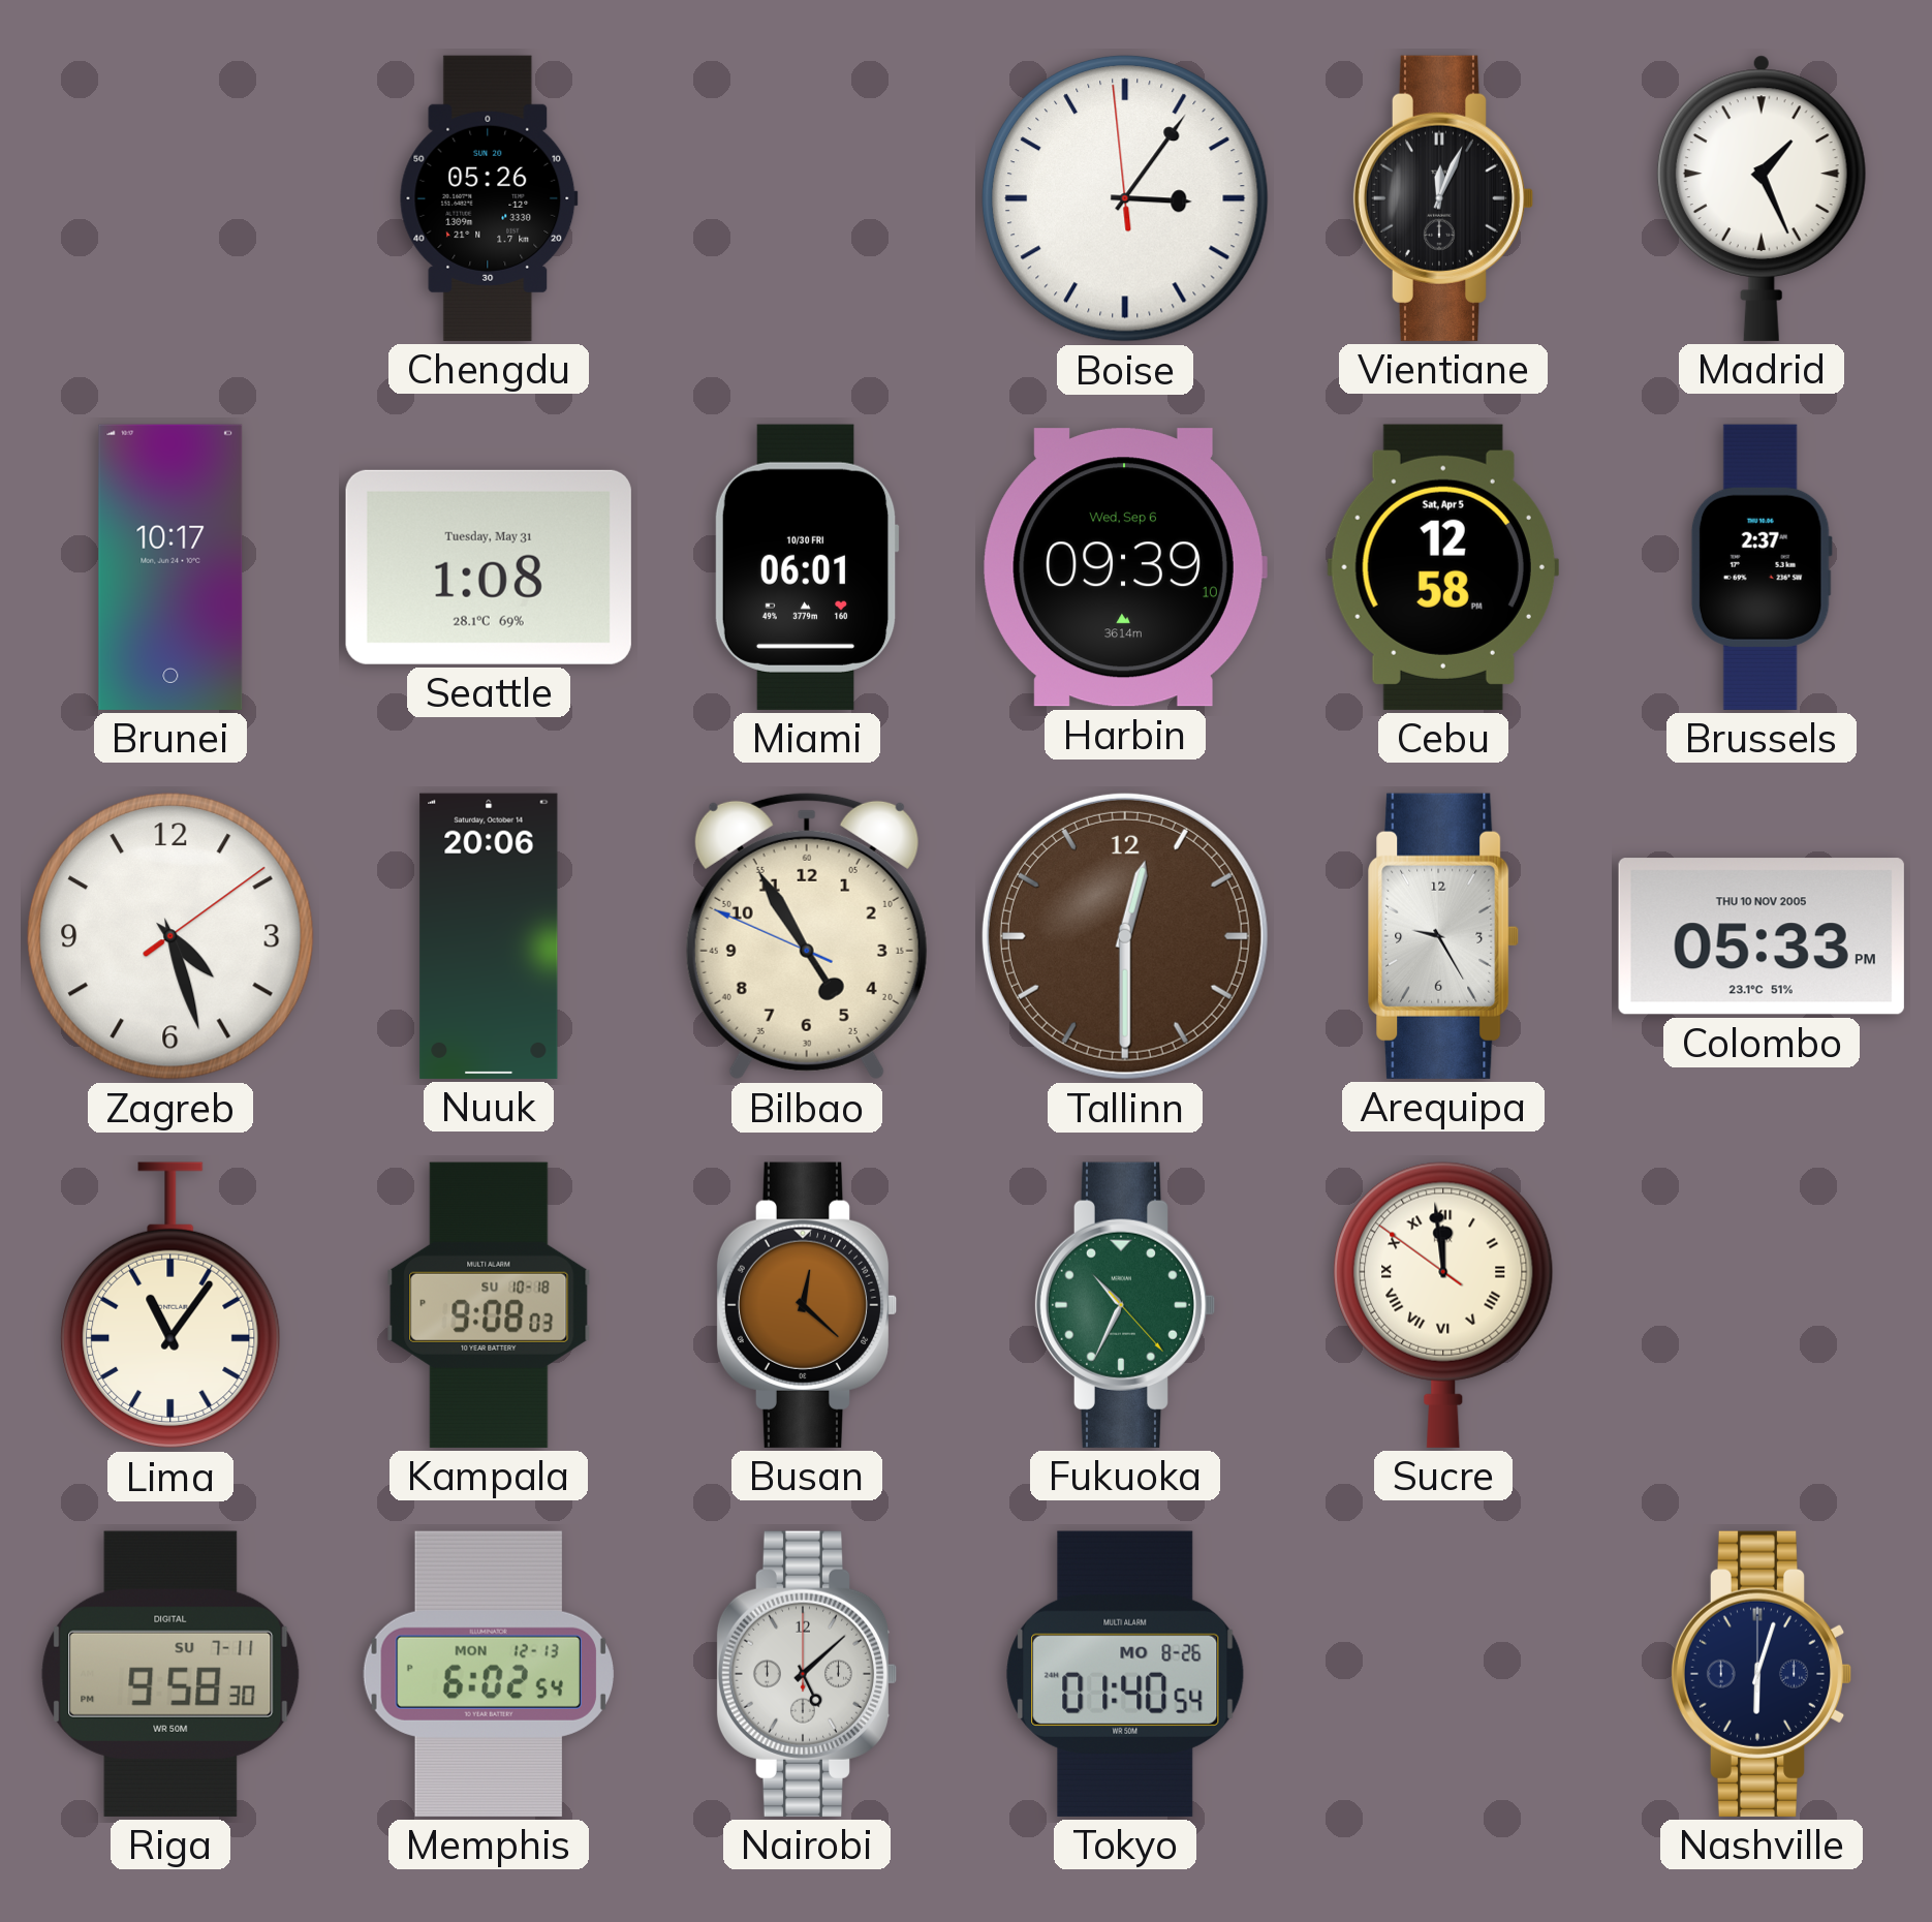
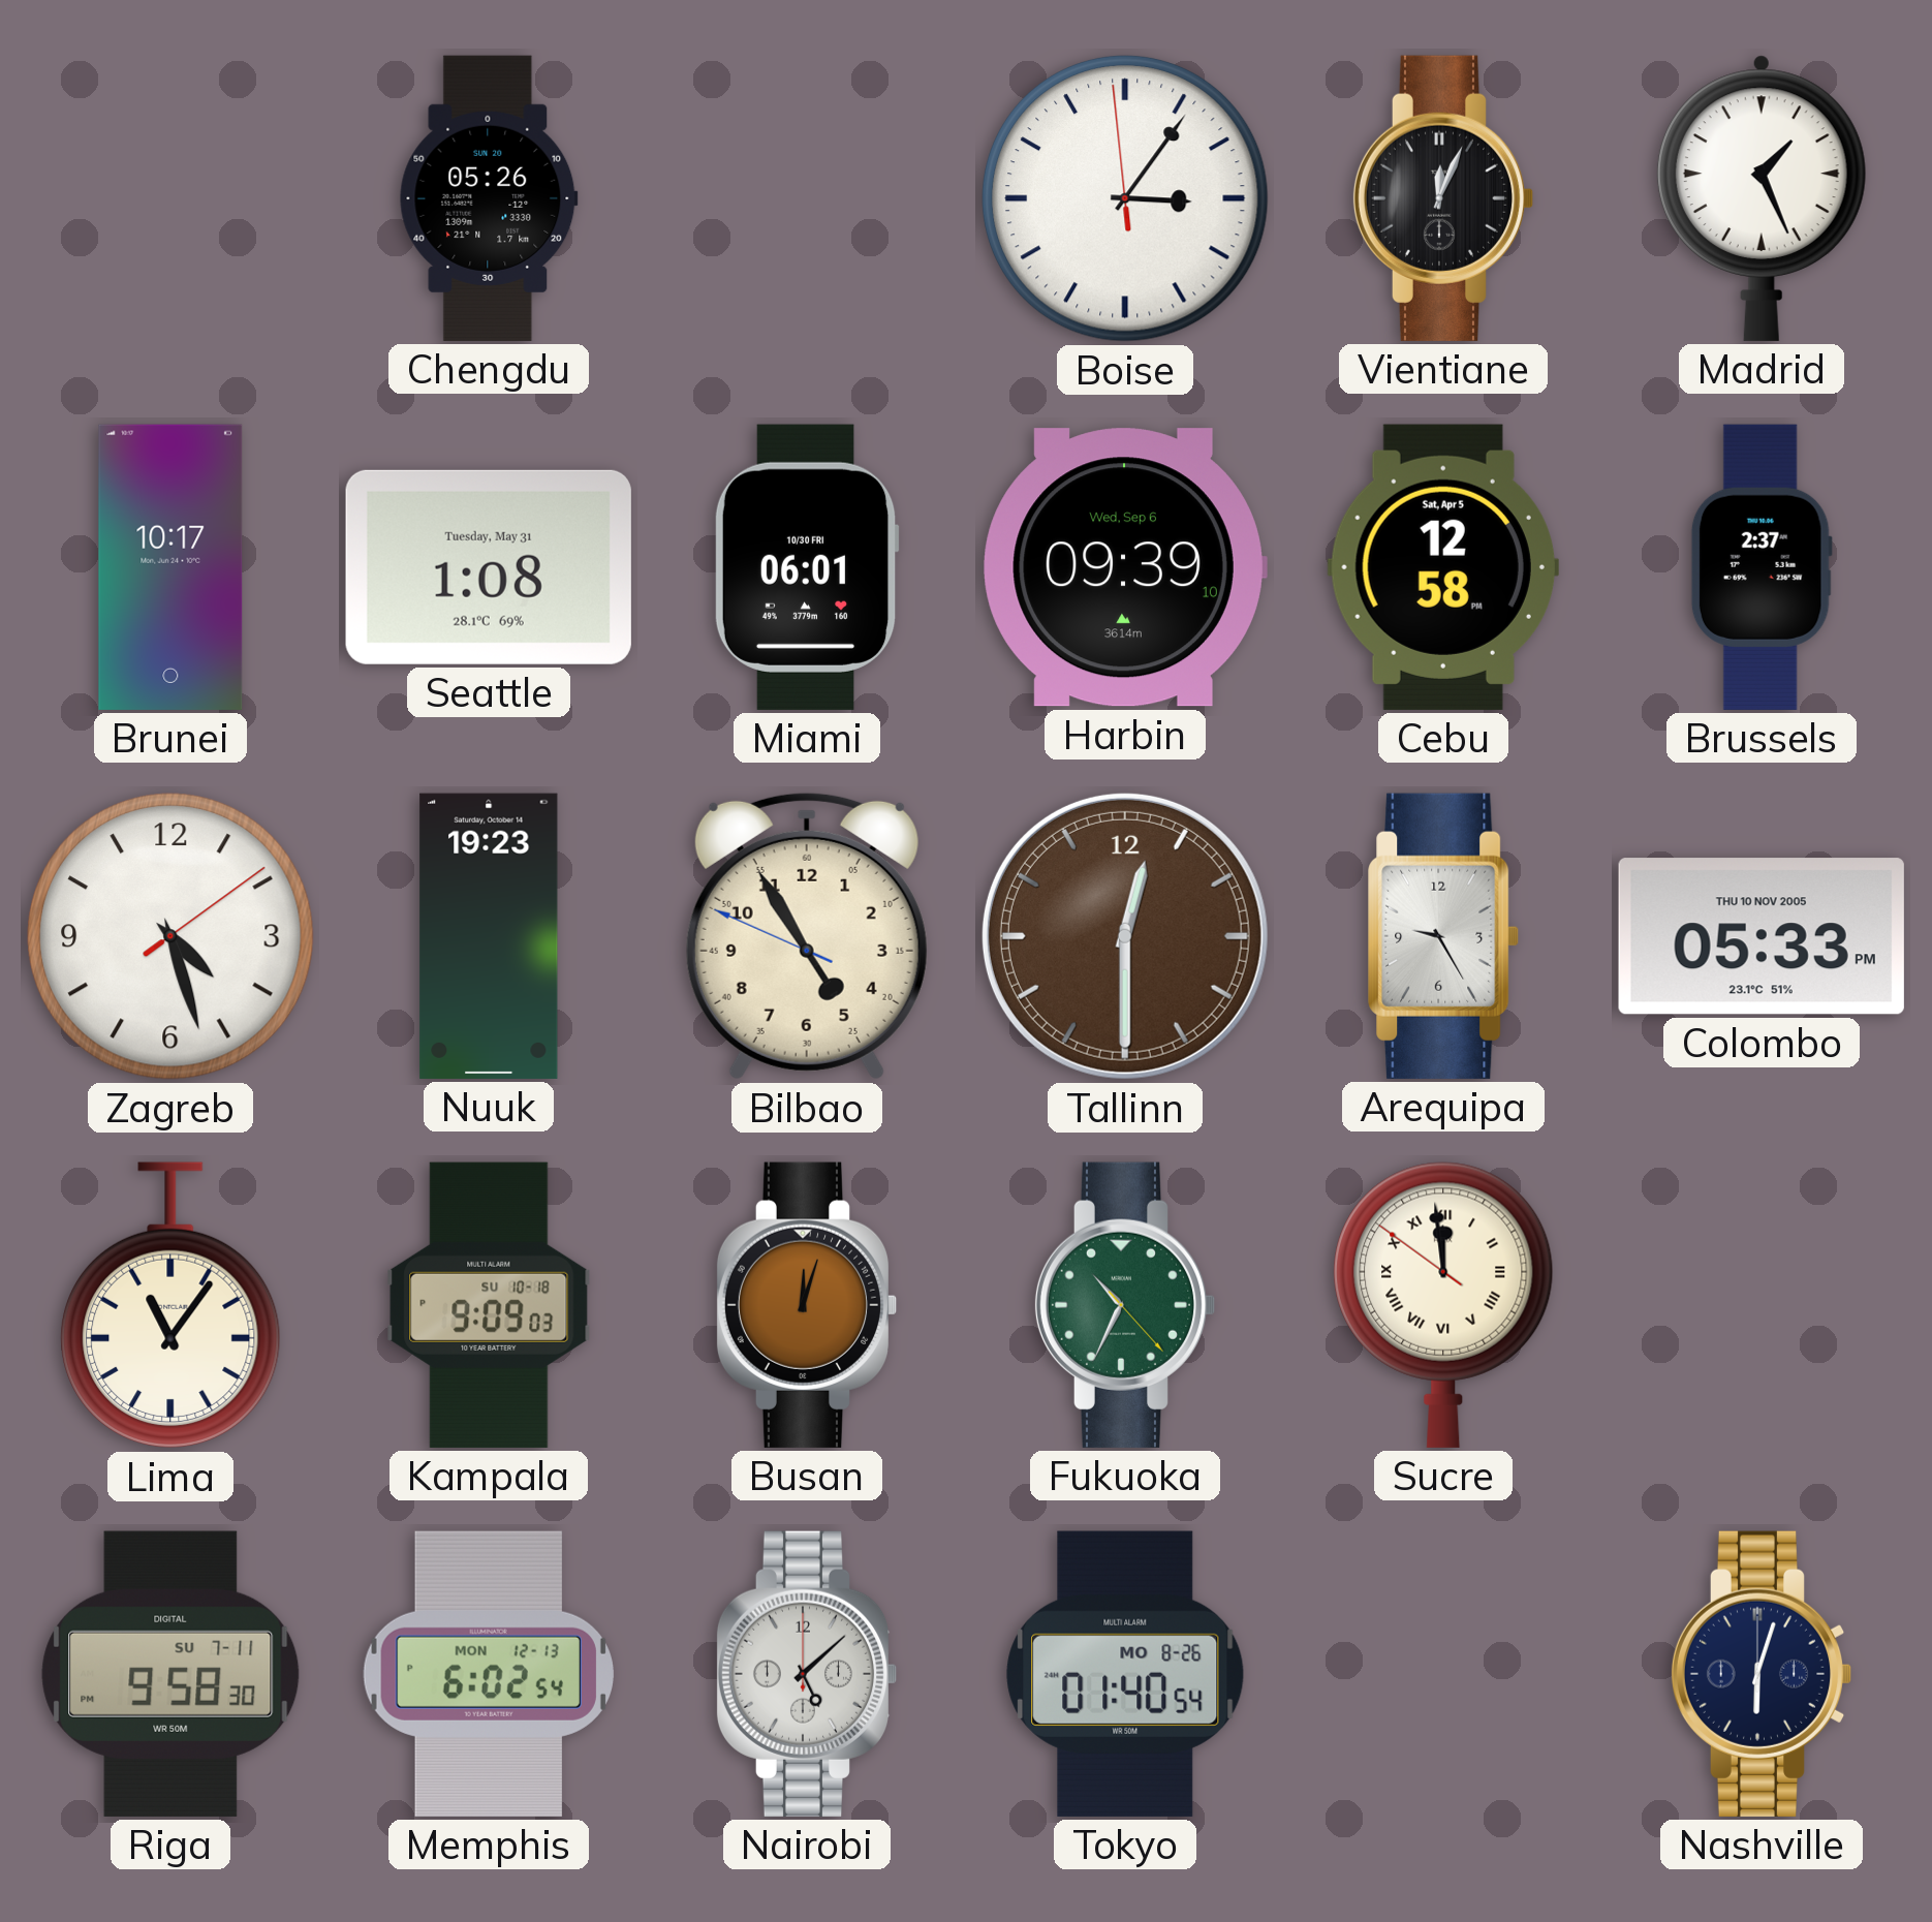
Nuuk: 20:06 -> 19:23 (489, 936)
Kampala: 9:08 -> 9:09 (489, 1305)
Busan: 12:22 -> 12:03 (807, 1305)
